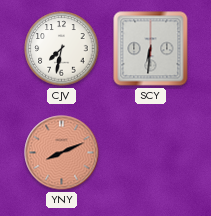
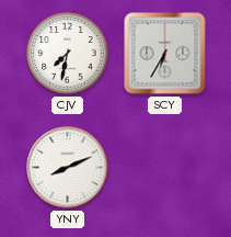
SCY: 6:31 -> 6:35 (165, 54)
YNY dial: salmon -> white (68, 168)
